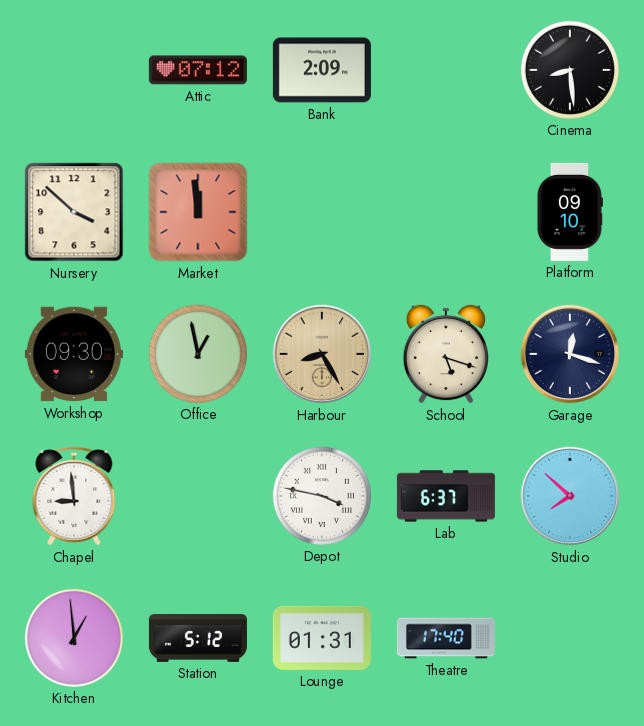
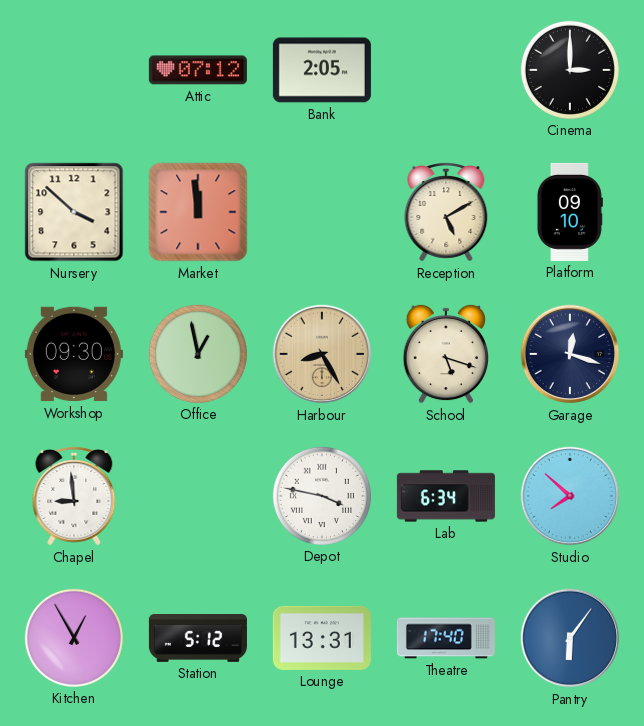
Bank: 2:09 -> 2:05 (322, 70)
Cinema: 8:29 -> 3:00 (570, 70)
Reception: none -> 5:10 (446, 213)
Lab: 6:37 -> 6:34 (446, 496)
Kitchen: 12:59 -> 12:55 (74, 638)
Lounge: 01:31 -> 13:31 (322, 638)
Pantry: none -> 6:06 (570, 638)
